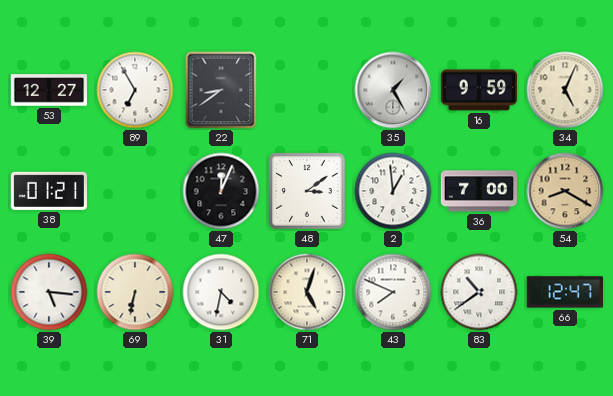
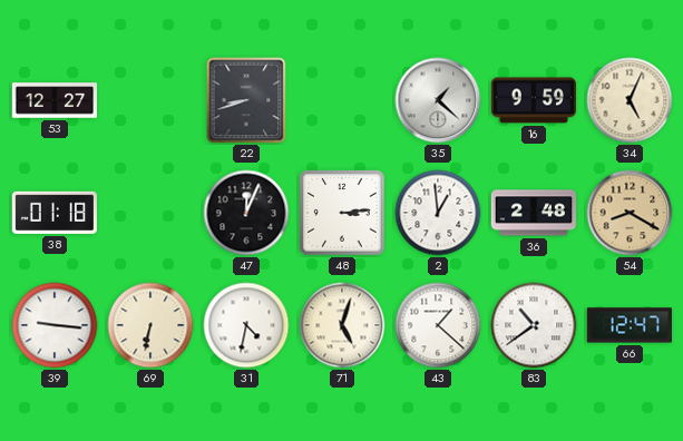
89: 6:55 -> none (135, 90)
22: 8:39 -> 8:42 (246, 100)
35: 1:25 -> 1:22 (438, 100)
38: 01:21 -> 01:18 (55, 213)
48: 3:09 -> 3:14 (342, 213)
36: 7:00 -> 2:48 (533, 213)
39: 5:16 -> 9:16 (55, 325)
43: 7:49 -> 1:22 (438, 325)
